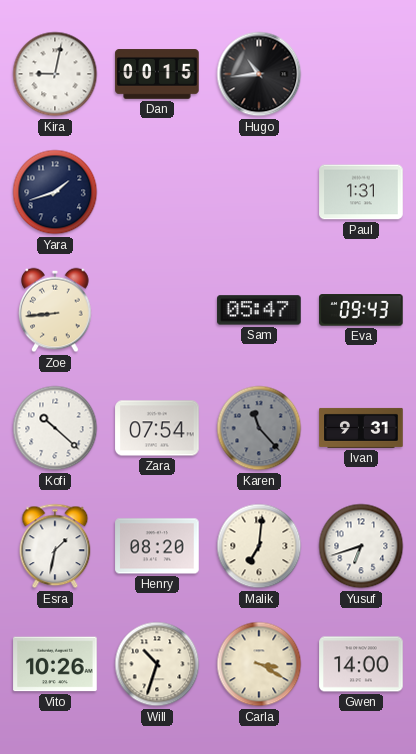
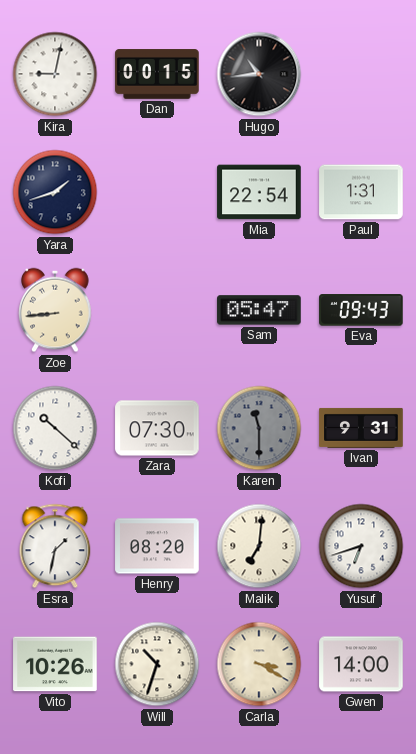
Mia: none -> 22:54 (259, 192)
Zara: 07:54 -> 07:30 (157, 428)
Karen: 11:23 -> 11:30 (259, 428)
